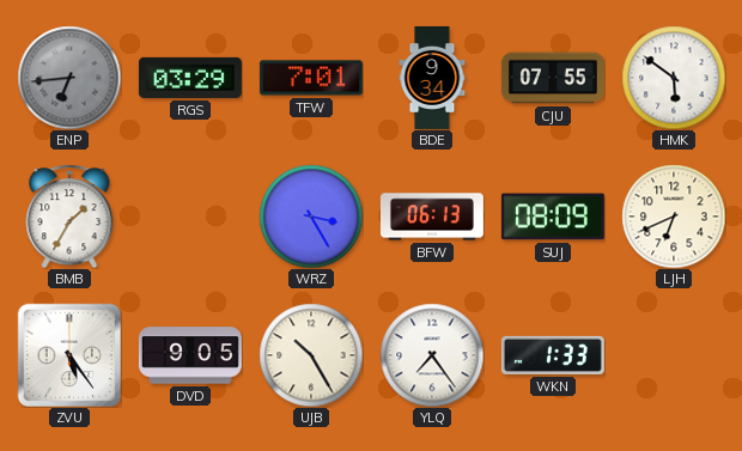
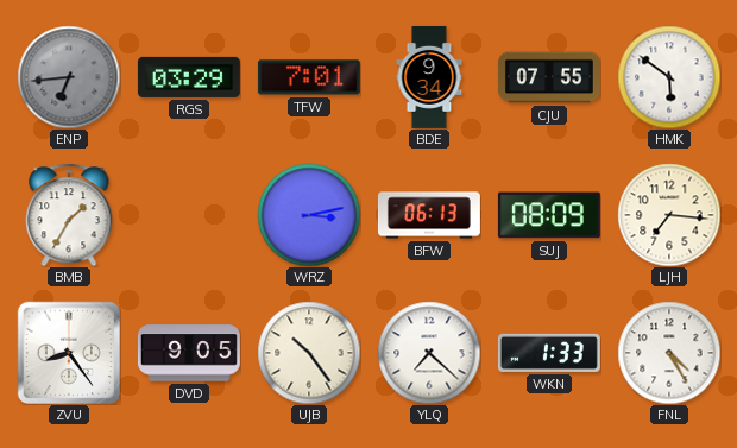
WRZ: 3:25 -> 3:13 (309, 215)
LJH: 6:41 -> 7:16 (669, 215)
ZVU: 5:24 -> 8:24 (69, 353)
UJB: 10:25 -> 10:24 (309, 353)
YLQ: 7:24 -> 7:22 (429, 353)
FNL: none -> 4:25 (669, 353)
